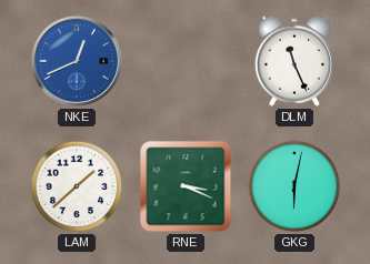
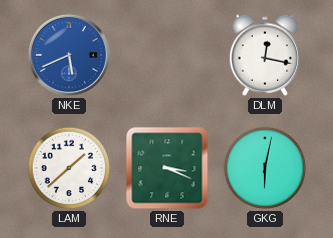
NKE: 12:41 -> 5:41 (69, 55)
DLM: 11:26 -> 12:17 (265, 55)
